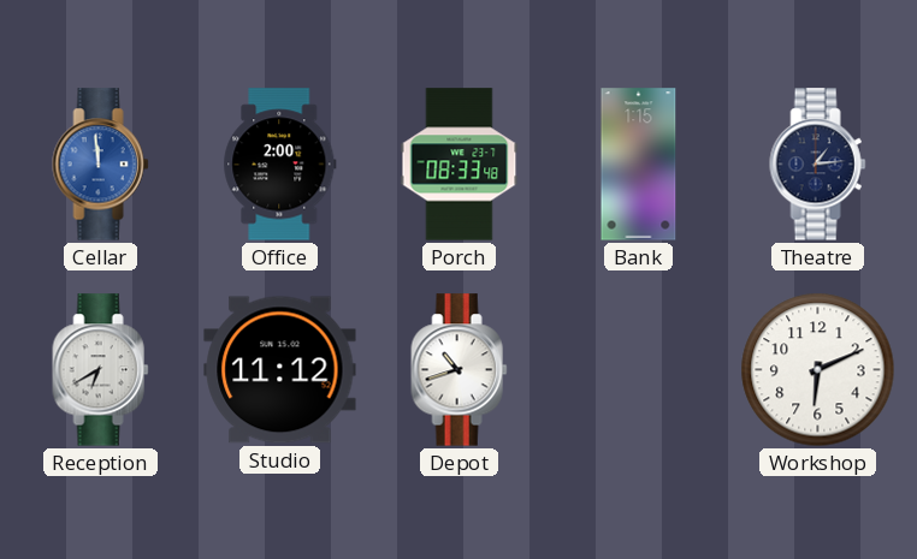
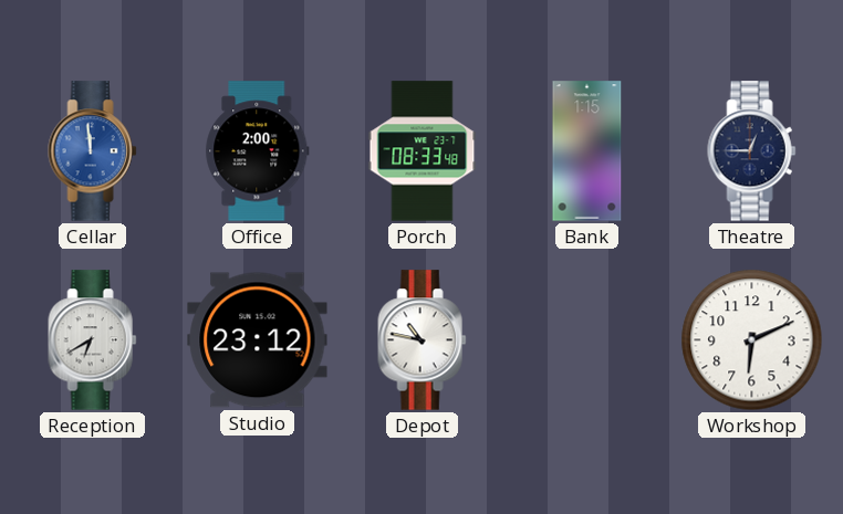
Theatre: 1:14 -> 12:45 (752, 151)
Studio: 11:12 -> 23:12 (258, 340)
Depot: 10:42 -> 10:47 (423, 340)
